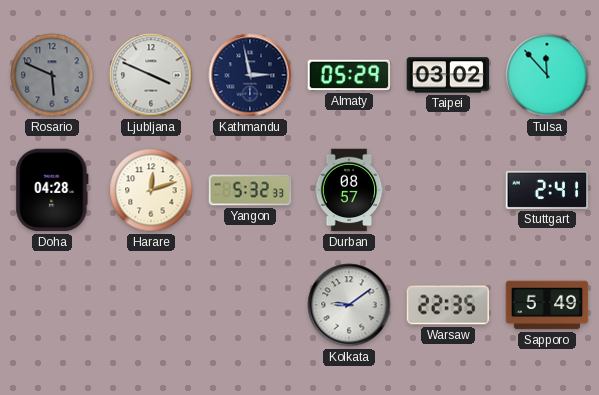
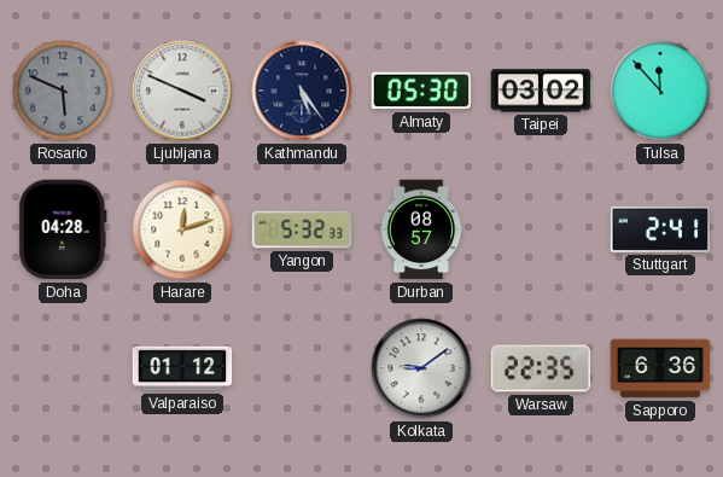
Kathmandu: 2:58 -> 5:24 (302, 91)
Almaty: 05:29 -> 05:30 (421, 91)
Valparaiso: none -> 01:12 (182, 368)
Sapporo: 5:49 -> 6:36 (660, 368)
